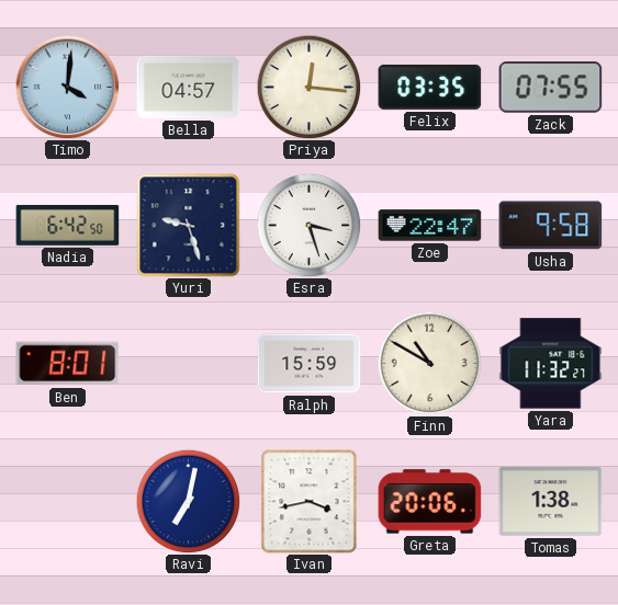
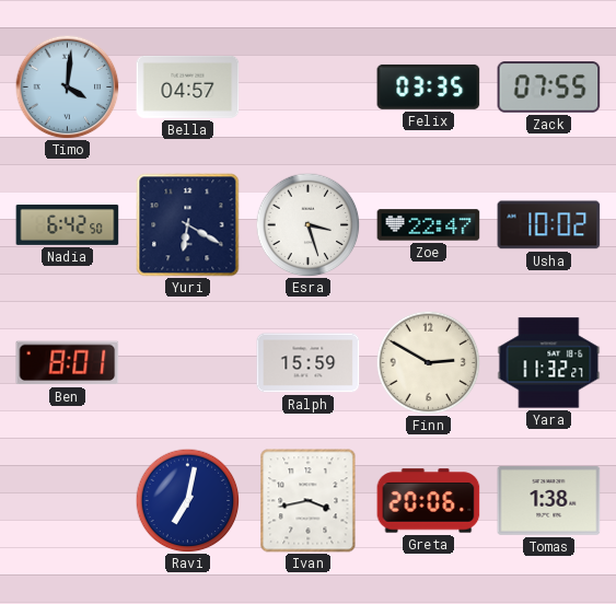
Priya: 12:16 -> none (308, 87)
Yuri: 9:27 -> 6:20 (188, 225)
Usha: 9:58 -> 10:02 (549, 225)
Finn: 10:50 -> 2:50 (428, 362)
